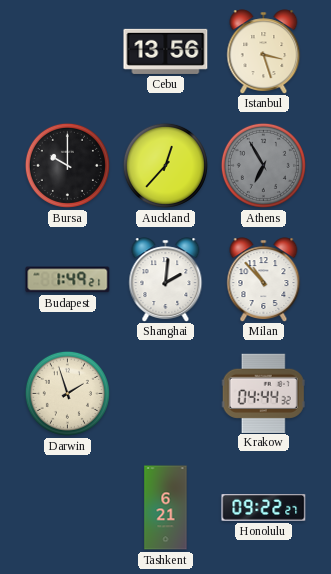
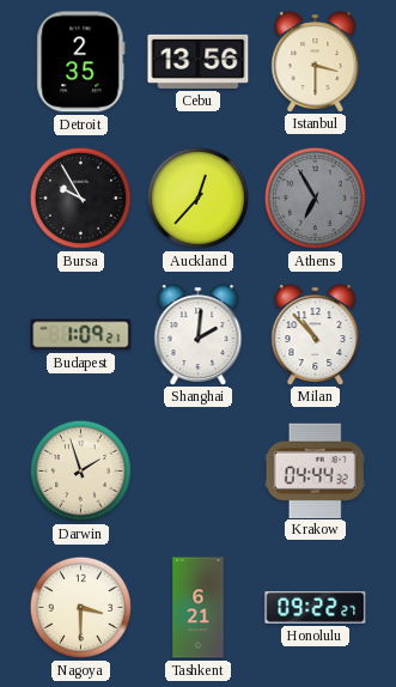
Detroit: none -> 2:35 (81, 62)
Istanbul: 3:27 -> 3:30 (316, 61)
Bursa: 10:00 -> 9:55 (80, 197)
Budapest: 1:49 -> 1:09 (81, 335)
Nagoya: none -> 3:30 (80, 607)
